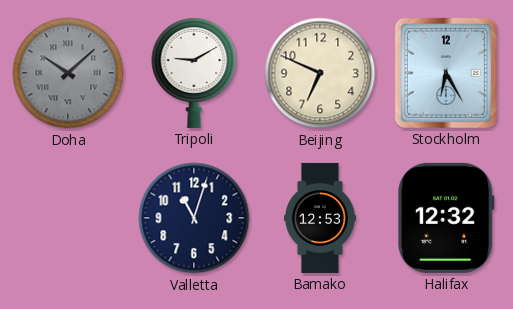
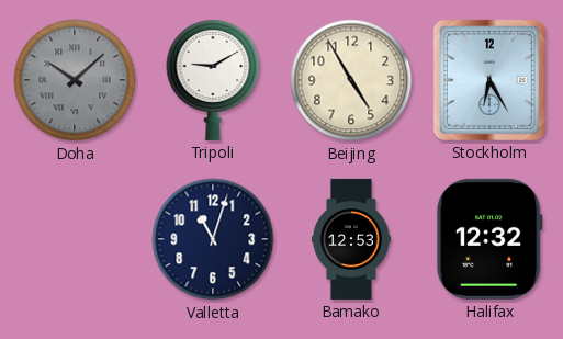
Beijing: 6:49 -> 4:55 (351, 80)
